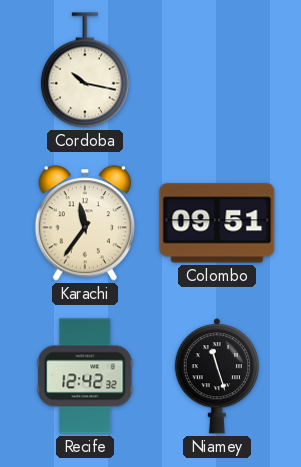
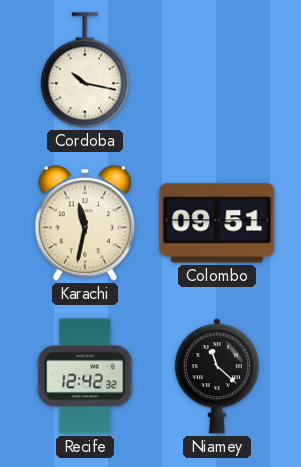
Karachi: 11:36 -> 11:32 (84, 223)
Niamey: 11:27 -> 11:22 (217, 376)
